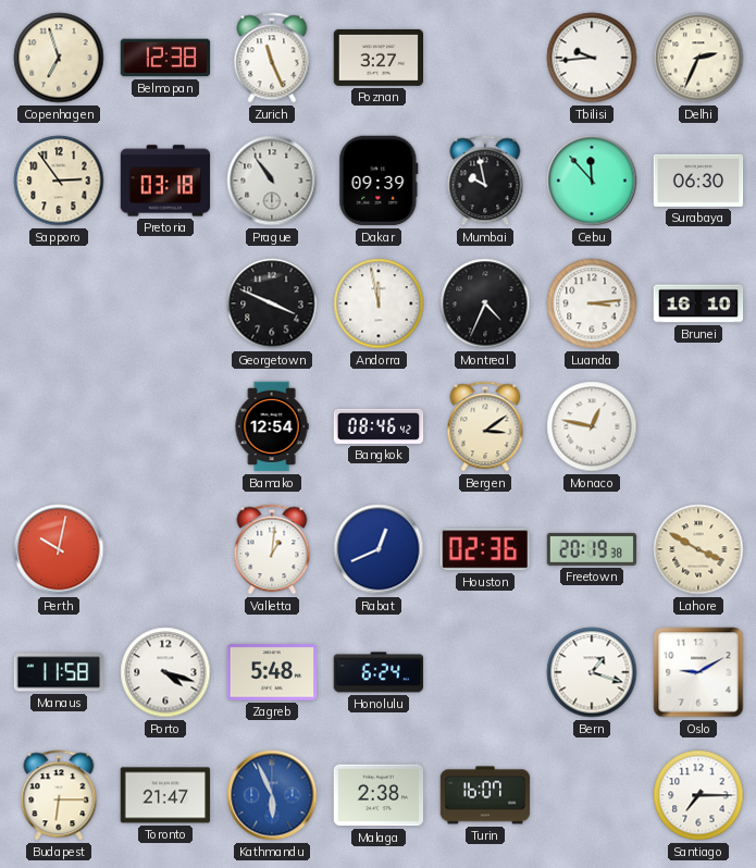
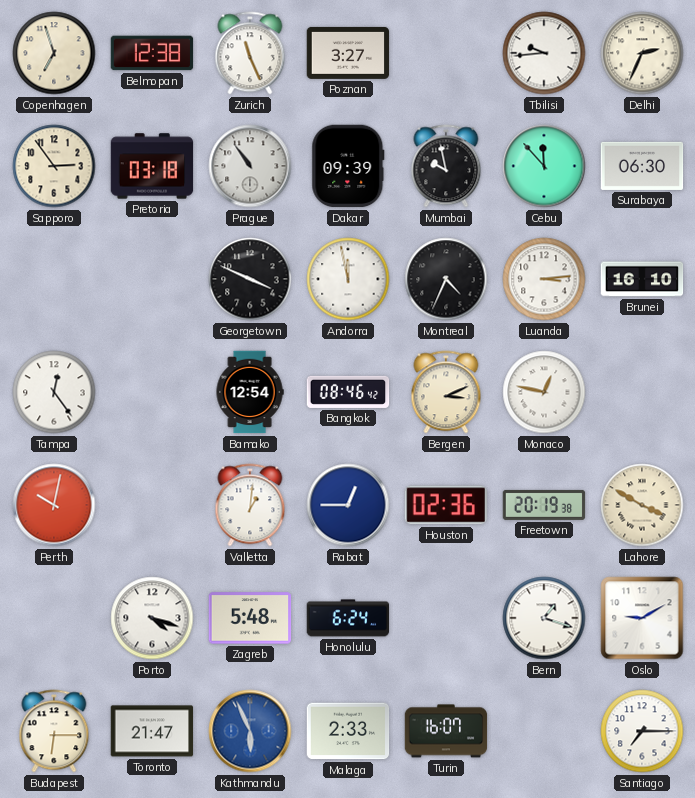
Tampa: none -> 12:24 (54, 392)
Bergen: 3:09 -> 3:11 (446, 392)
Rabat: 12:41 -> 12:45 (348, 505)
Manaus: 11:58 -> none (59, 672)
Malaga: 2:38 -> 2:33 (348, 731)
